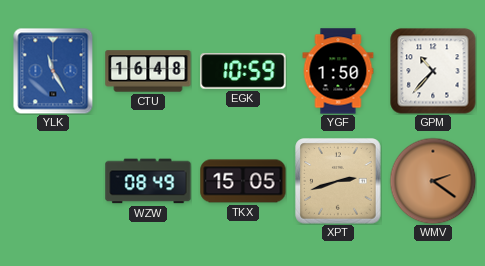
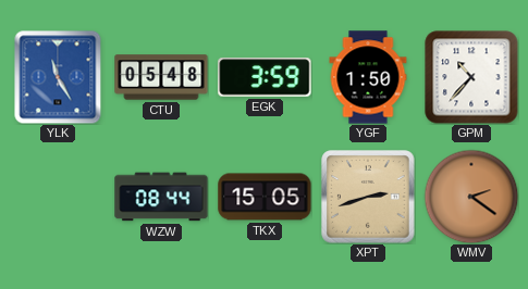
CTU: 16:48 -> 05:48 (161, 77)
EGK: 10:59 -> 3:59 (265, 77)
WZW: 08:49 -> 08:44 (161, 197)
